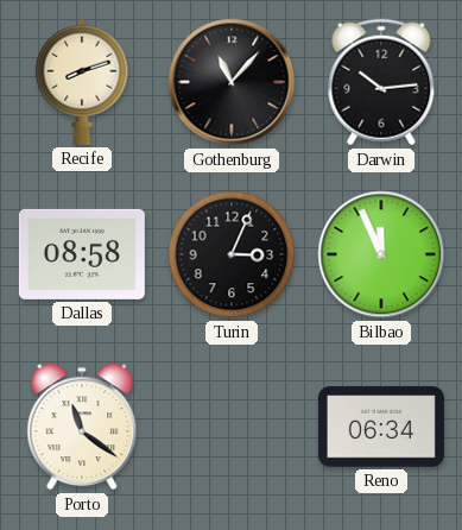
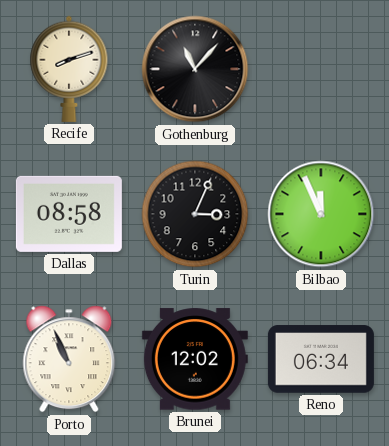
Darwin: 10:14 -> none (381, 82)
Porto: 11:21 -> 10:56 (69, 359)
Brunei: none -> 12:02 (195, 359)
